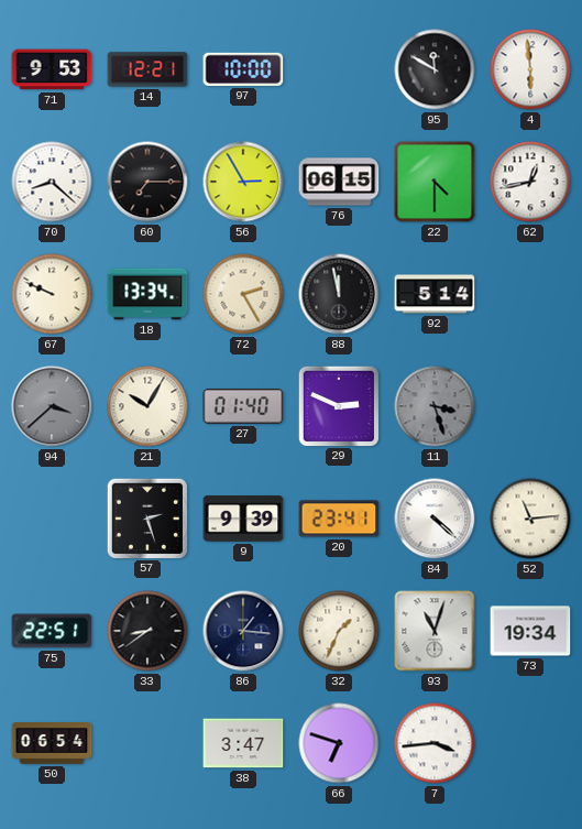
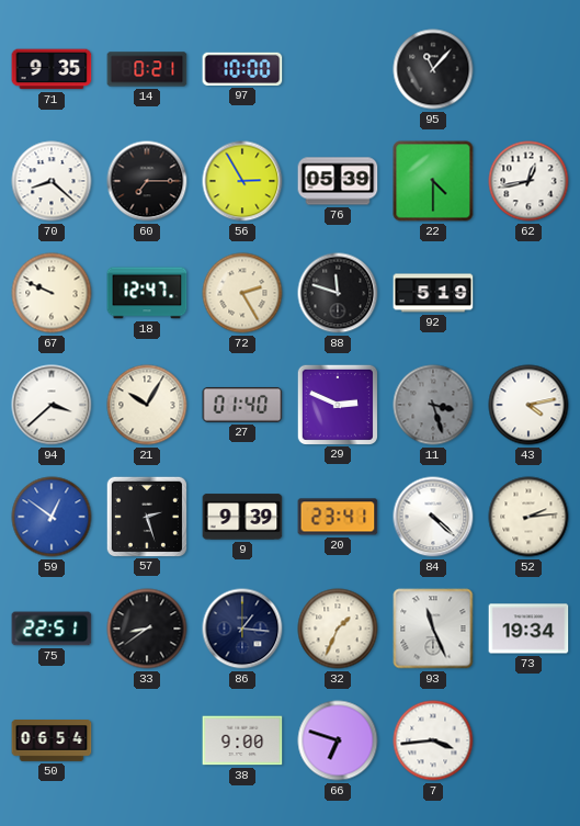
71: 9:53 -> 9:35 (52, 69)
14: 12:21 -> 0:21 (147, 69)
95: 11:50 -> 11:07 (433, 69)
4: 5:59 -> none (530, 69)
76: 06:15 -> 05:39 (338, 181)
18: 13:34 -> 12:47 (147, 293)
88: 11:58 -> 11:48 (338, 293)
92: 5:14 -> 5:19 (433, 293)
94 dial: grey -> white (52, 405)
43: none -> 4:13 (528, 405)
59: none -> 12:51 (52, 517)
52: 11:14 -> 2:14 (528, 517)
93: 11:03 -> 11:26 (433, 629)
38: 3:47 -> 9:00 (242, 740)
